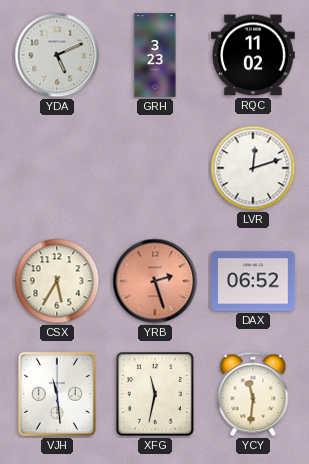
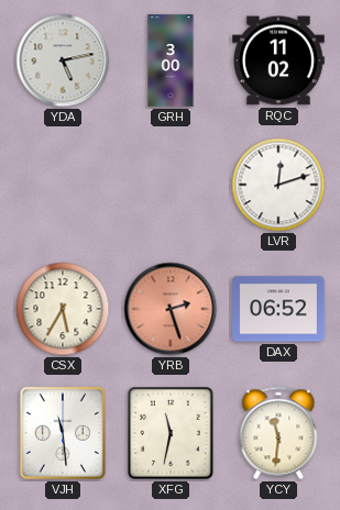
YDA: 5:11 -> 5:13 (63, 60)
GRH: 3:23 -> 3:00 (171, 60)
